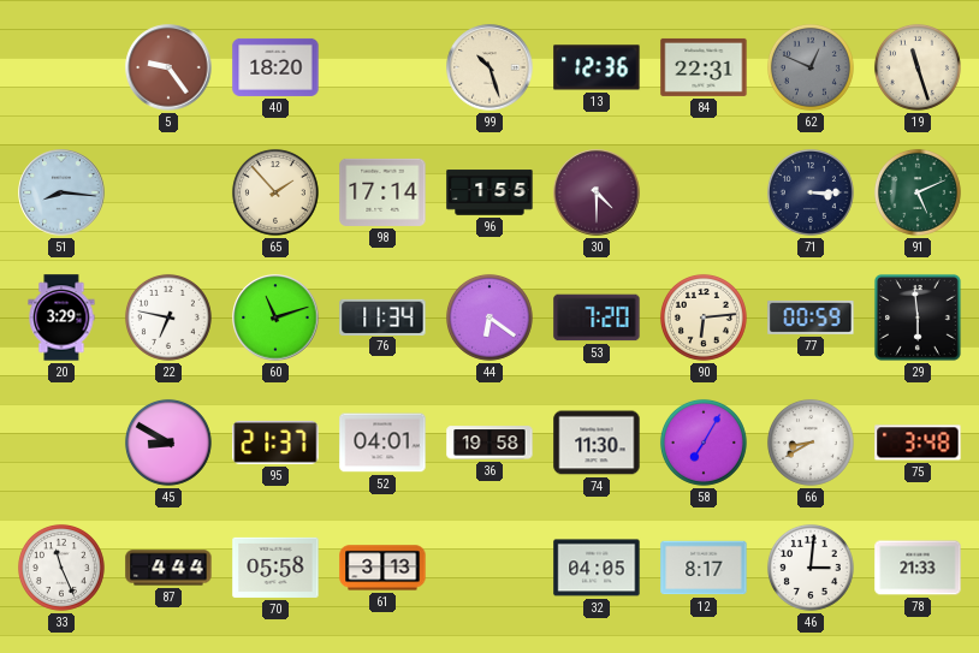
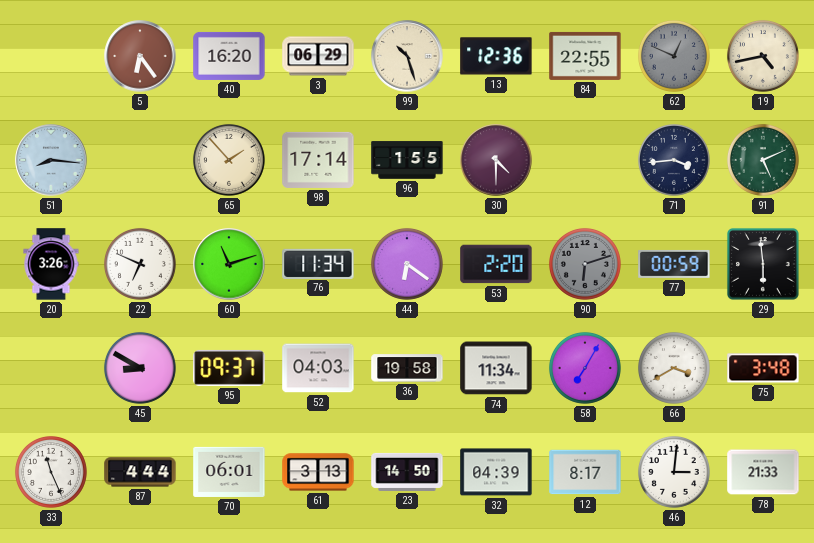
5: 9:24 -> 6:24 (140, 56)
40: 18:20 -> 16:20 (229, 56)
3: none -> 06:29 (318, 56)
84: 22:31 -> 22:55 (585, 56)
19: 11:27 -> 4:43 (763, 56)
71: 3:15 -> 3:44 (674, 160)
20: 3:29 -> 3:26 (51, 264)
22: 6:47 -> 6:49 (140, 264)
53: 7:20 -> 2:20 (496, 264)
90: 6:14 -> 6:12 (585, 264)
90 dial: cream -> grey (585, 264)
95: 21:37 -> 09:37 (229, 368)
52: 04:01 -> 04:03 (318, 368)
74: 11:30 -> 11:34 (496, 368)
66: 8:40 -> 3:40 (674, 368)
70: 05:58 -> 06:01 (229, 472)
23: none -> 14:50 (407, 472)
32: 04:05 -> 04:39 (496, 472)
